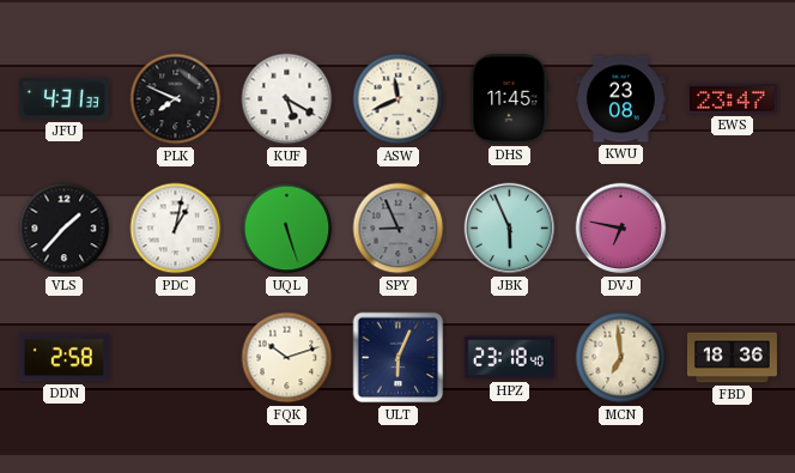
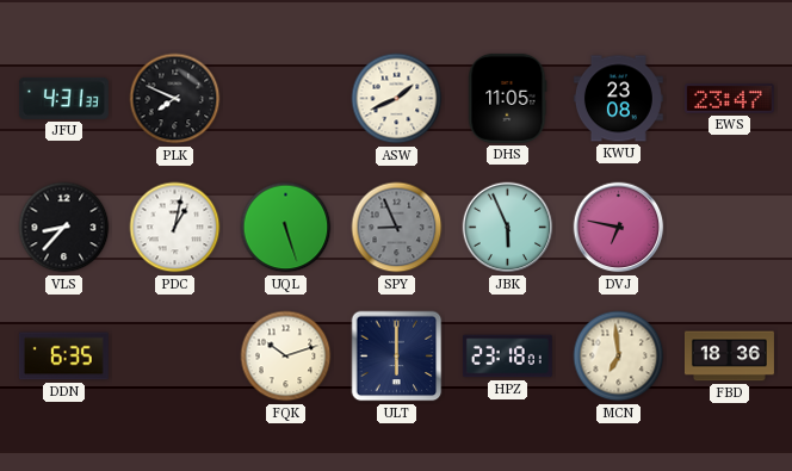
KUF: 5:20 -> none (287, 99)
ASW: 11:41 -> 1:41 (397, 99)
DHS: 11:45 -> 11:05 (508, 98)
VLS: 1:37 -> 8:37 (64, 228)
DDN: 2:58 -> 6:35 (63, 357)
ULT: 6:04 -> 6:00 (397, 357)
HPZ: 23:18:40 -> 23:18:01 (507, 357)
